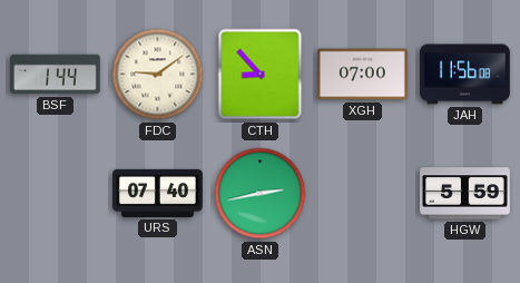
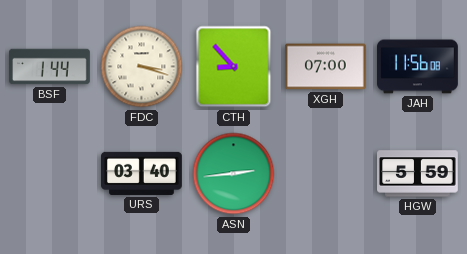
FDC: 9:09 -> 3:18 (142, 67)
URS: 07:40 -> 03:40 (142, 173)
ASN: 2:43 -> 2:44 (234, 174)
